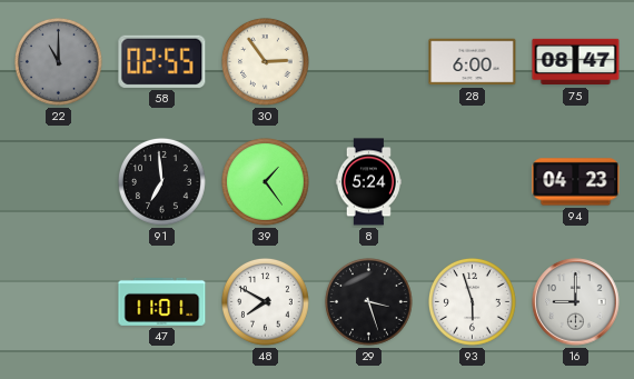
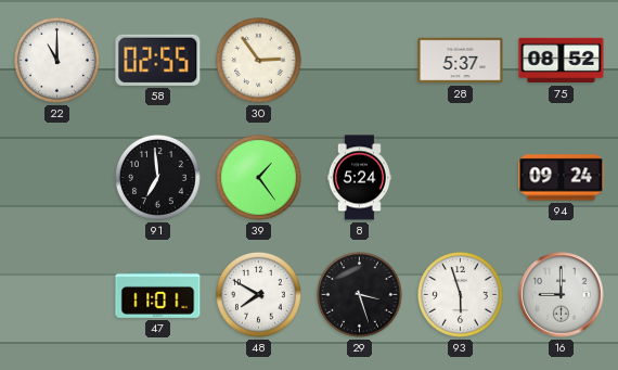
22 dial: grey -> white (57, 61)
28: 6:00 -> 5:37 (461, 61)
75: 08:47 -> 08:52 (562, 61)
94: 04:23 -> 09:24 (562, 178)
